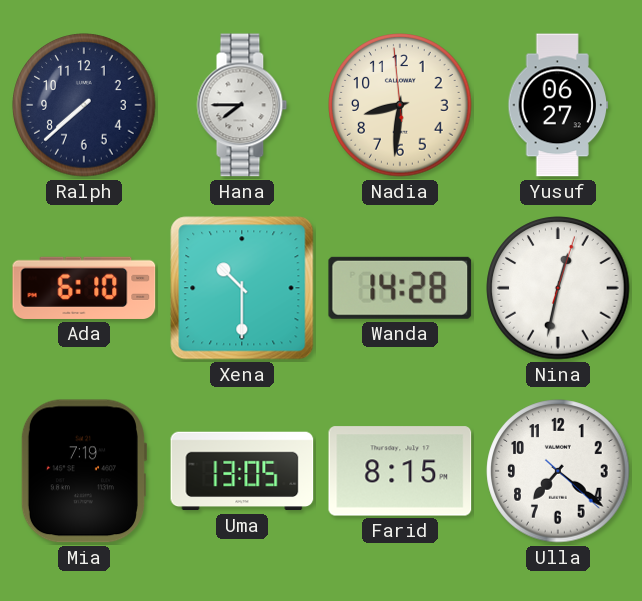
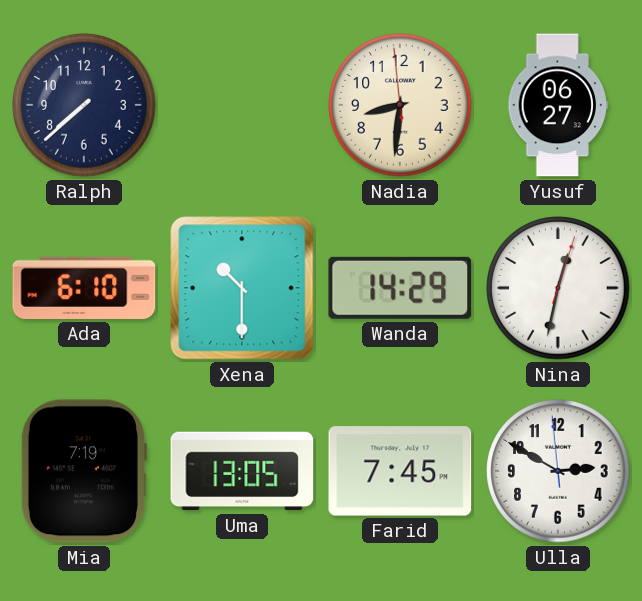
Hana: 7:45 -> none (242, 105)
Wanda: 14:28 -> 14:29 (400, 288)
Farid: 8:15 -> 7:45 (400, 471)
Ulla: 7:21 -> 2:49 (558, 471)
